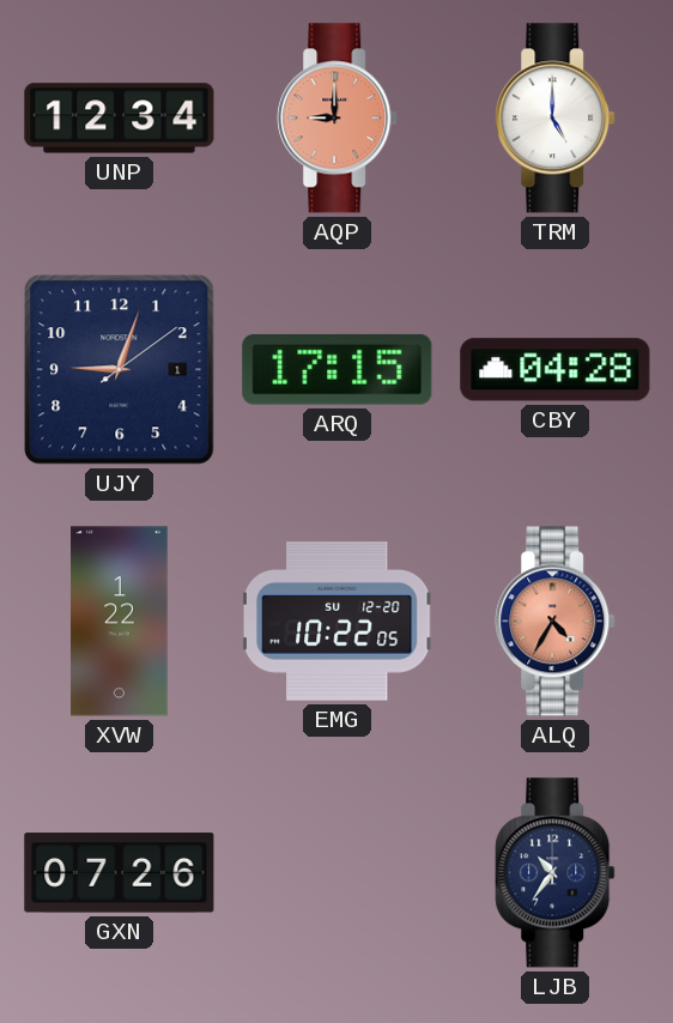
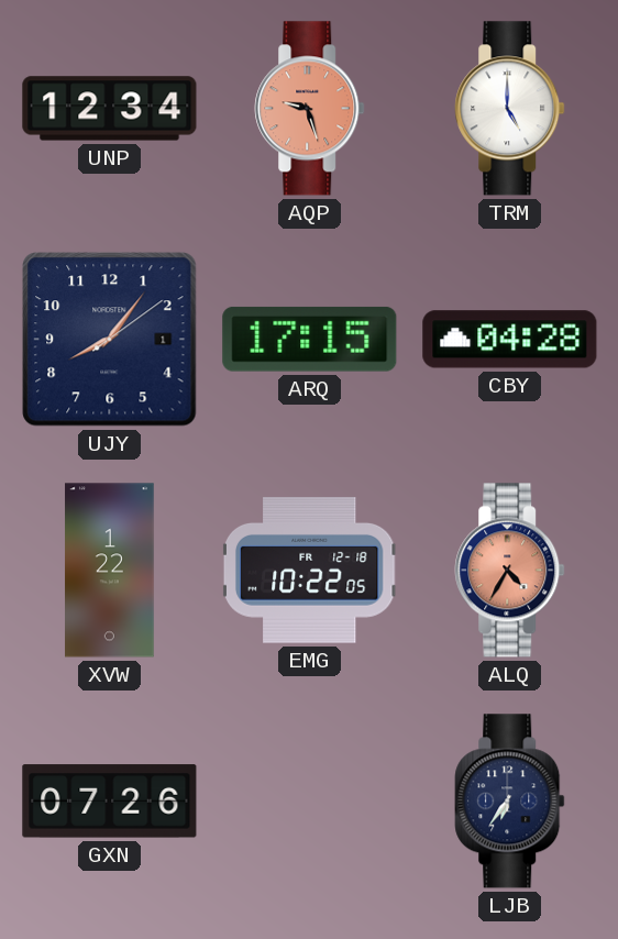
AQP: 9:00 -> 9:27 (310, 109)
UJY: 9:03 -> 8:06 (110, 340)
EMG date: SU 12-20 -> FR 12-18 (310, 571)
LJB: 10:36 -> 6:36 (510, 802)
